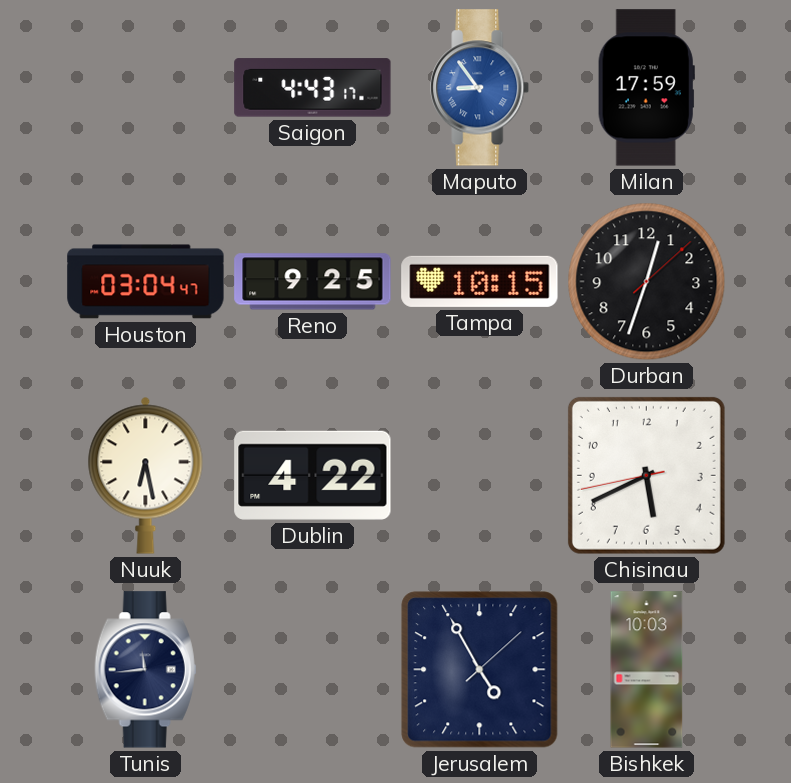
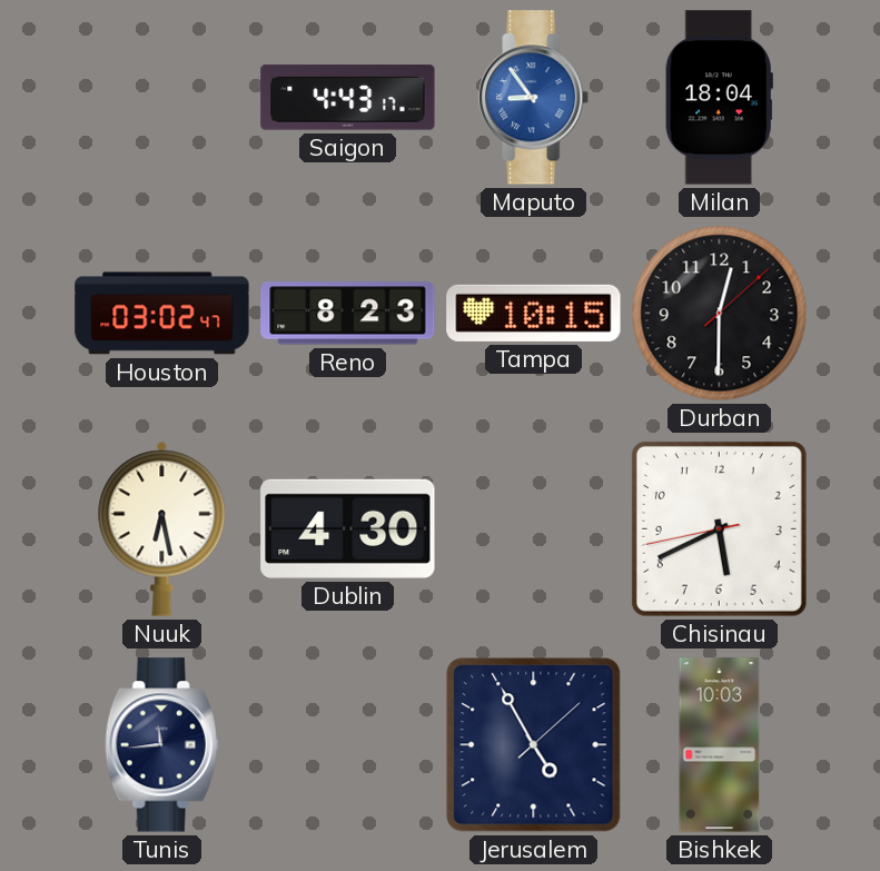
Milan: 17:59 -> 18:04 (719, 98)
Houston: 03:04 -> 03:02 (162, 314)
Reno: 9:25 -> 8:23 (348, 314)
Durban: 12:33 -> 12:30 (720, 314)
Dublin: 4:22 -> 4:30 (348, 528)
